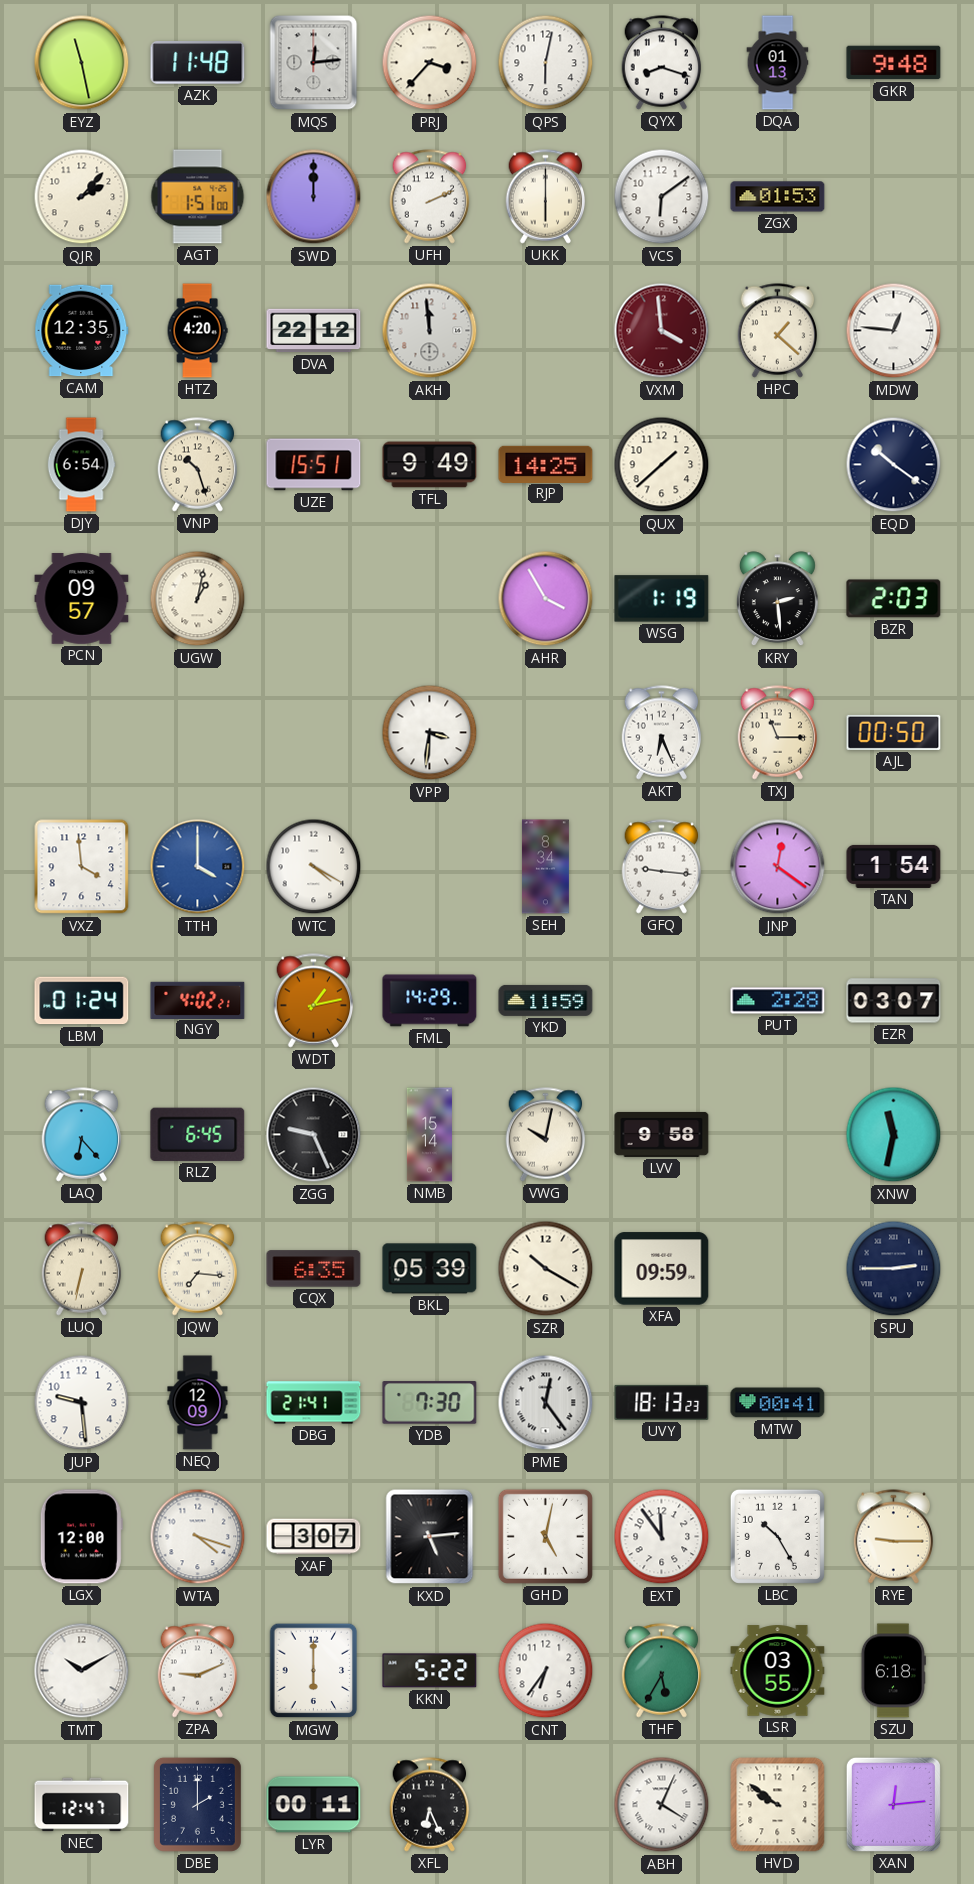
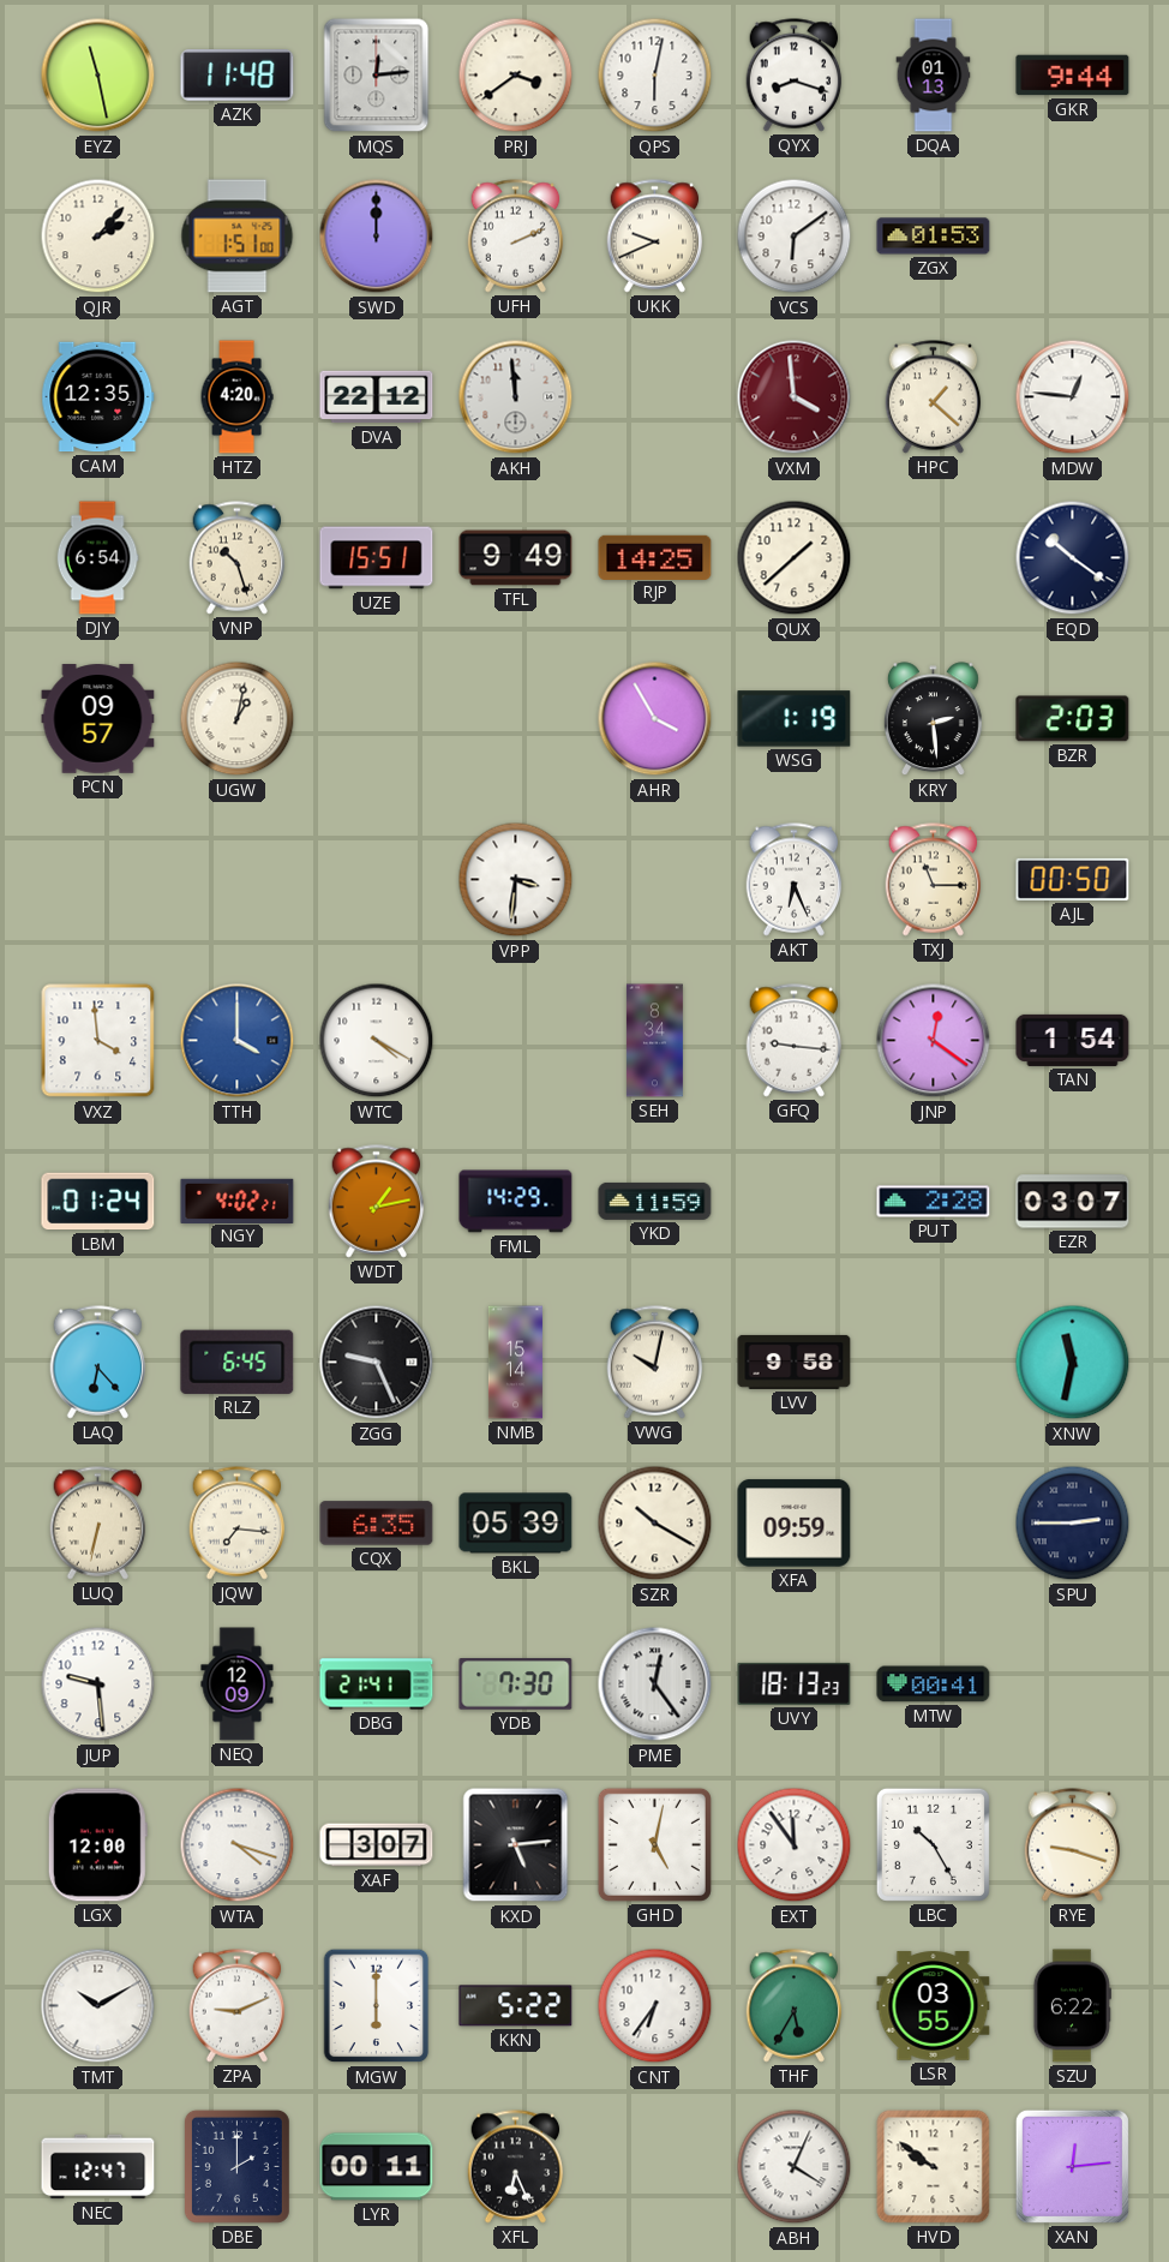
PRJ: 3:37 -> 3:39 (516, 76)
GKR: 9:48 -> 9:44 (1073, 76)
UKK: 6:00 -> 9:41 (655, 237)
RYE: 9:15 -> 9:18 (1073, 1845)
SZU: 6:18 -> 6:22 (1072, 2006)
